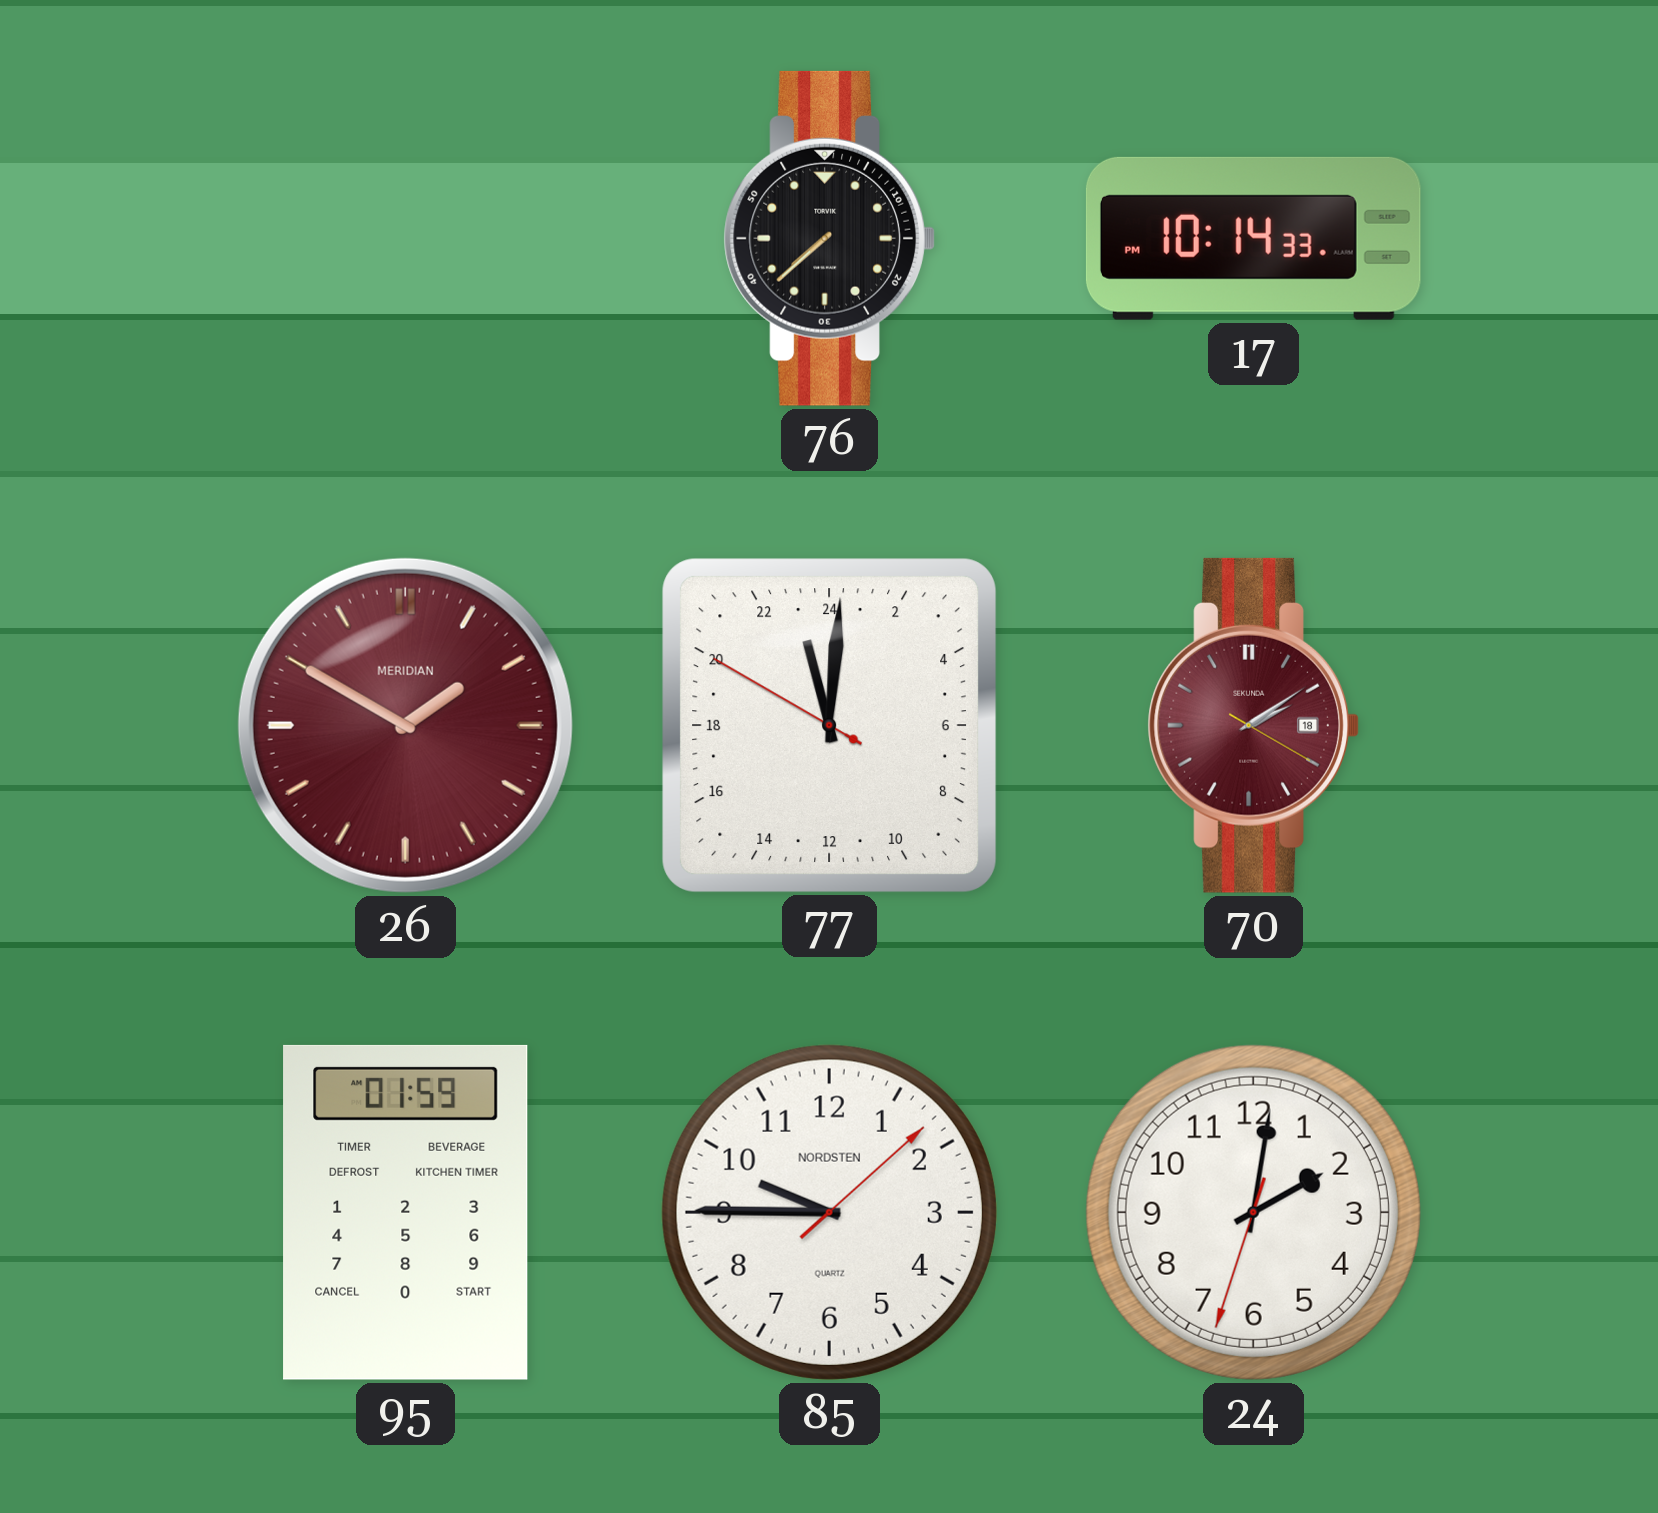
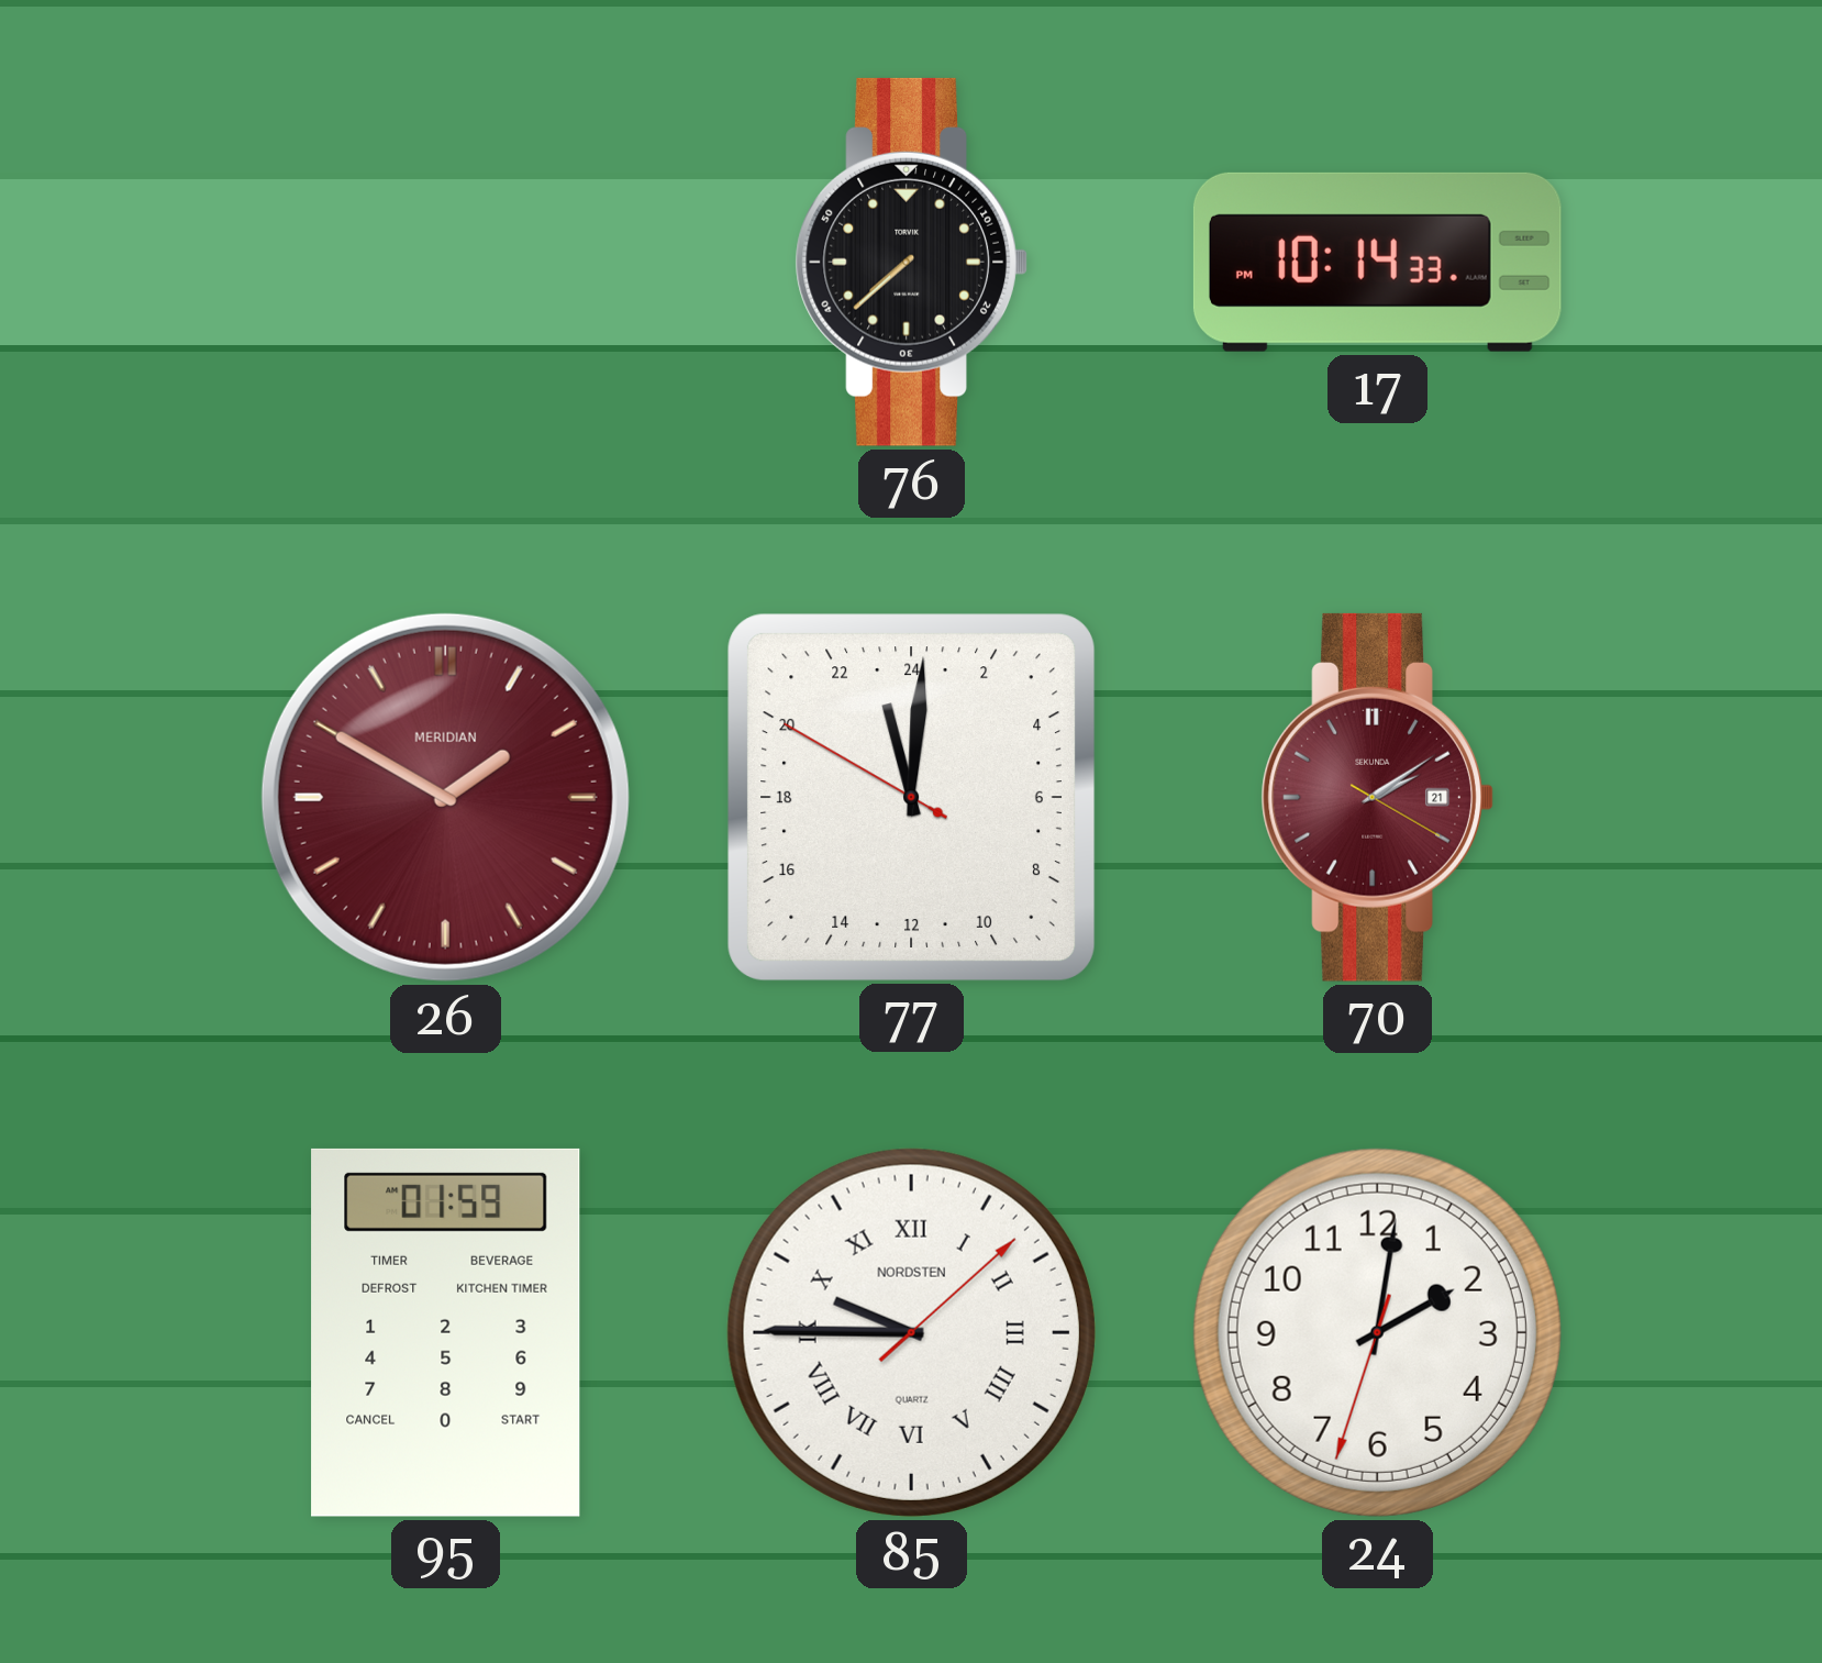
70 date: 18 -> 21 (1377, 797)
85 numerals: Arabic -> Roman (911, 1332)
